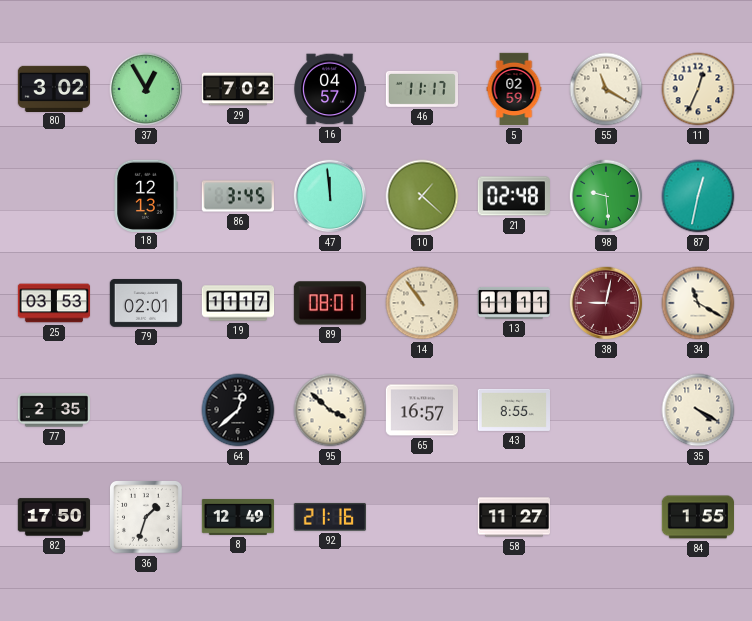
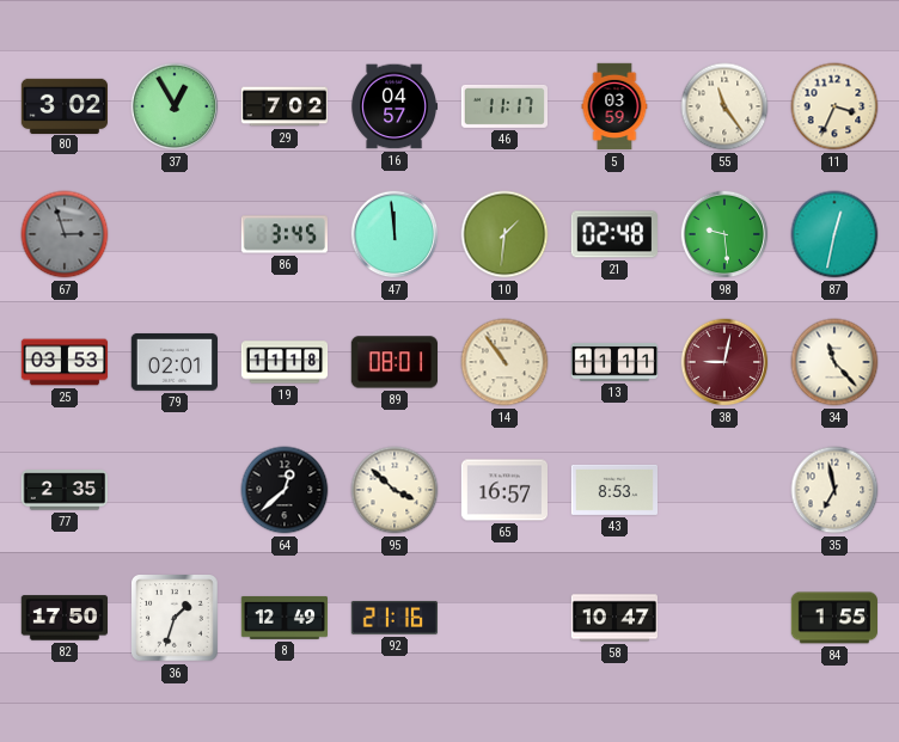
5: 02:59 -> 03:59 (614, 106)
55: 11:20 -> 11:24 (724, 106)
11: 12:34 -> 3:34 (834, 106)
67: none -> 2:57 (65, 234)
18: 12:13 -> none (146, 195)
10: 1:22 -> 1:31 (504, 234)
19: 11:17 -> 11:18 (285, 362)
34: 11:20 -> 11:23 (834, 362)
43: 8:55 -> 8:53 (613, 490)
35: 4:20 -> 6:58 (834, 490)
58: 11:27 -> 10:47 (613, 618)
